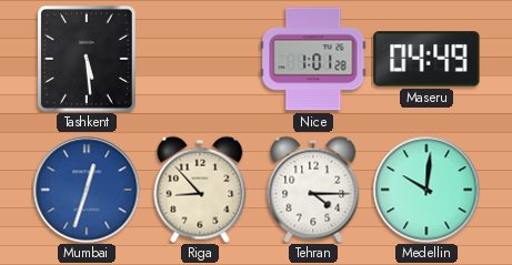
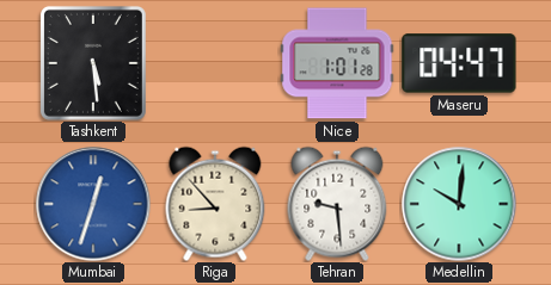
Maseru: 04:49 -> 04:47 (459, 63)
Tehran: 4:15 -> 9:29 (337, 204)
